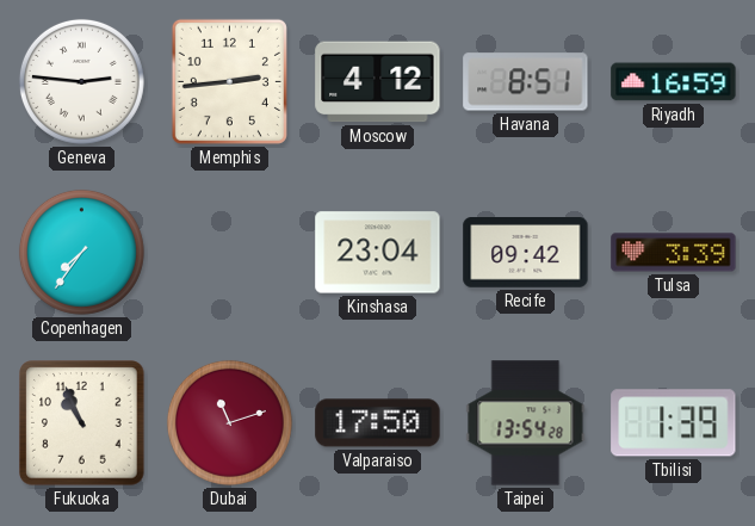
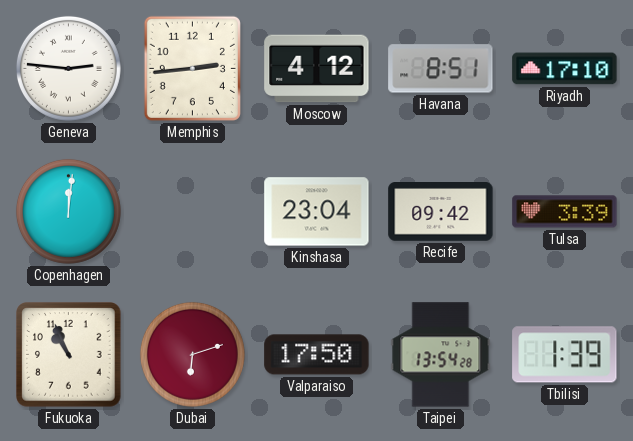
Riyadh: 16:59 -> 17:10 (565, 69)
Copenhagen: 7:36 -> 12:01 (68, 211)
Dubai: 11:12 -> 6:12 (192, 354)
